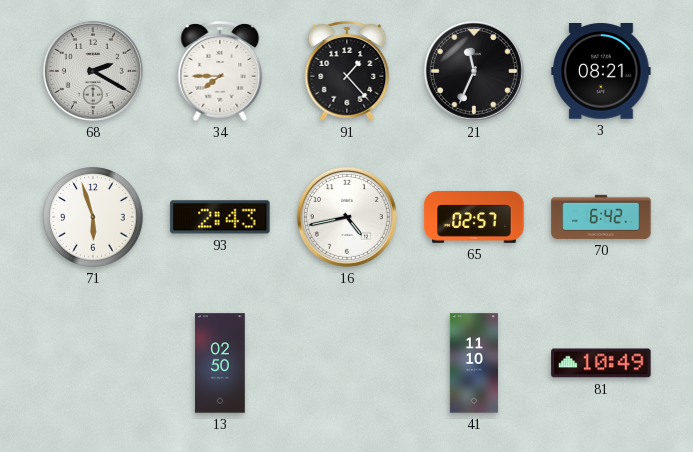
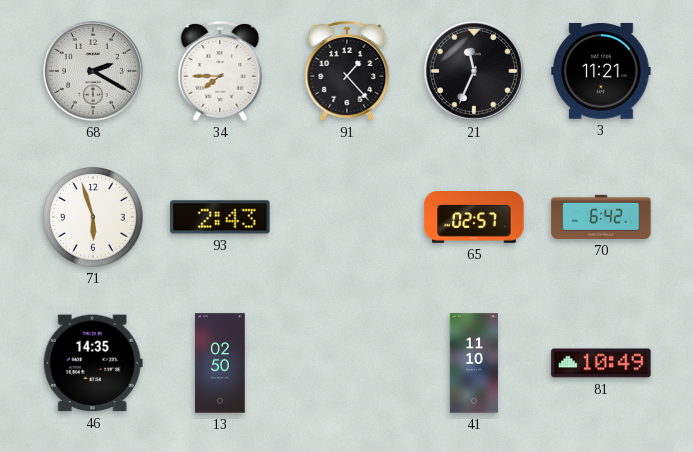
3: 08:21 -> 11:21 (601, 72)
16: 4:43 -> none (347, 217)
46: none -> 14:35 (93, 363)
